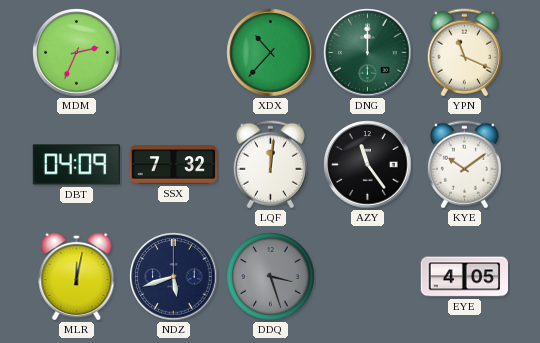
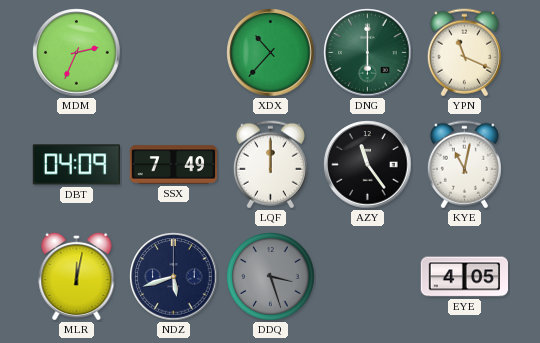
DNG: 12:00 -> 6:00 (368, 53)
SSX: 7:32 -> 7:49 (174, 165)
LQF: 12:01 -> 12:00 (270, 165)
KYE: 10:09 -> 11:02 (464, 165)
